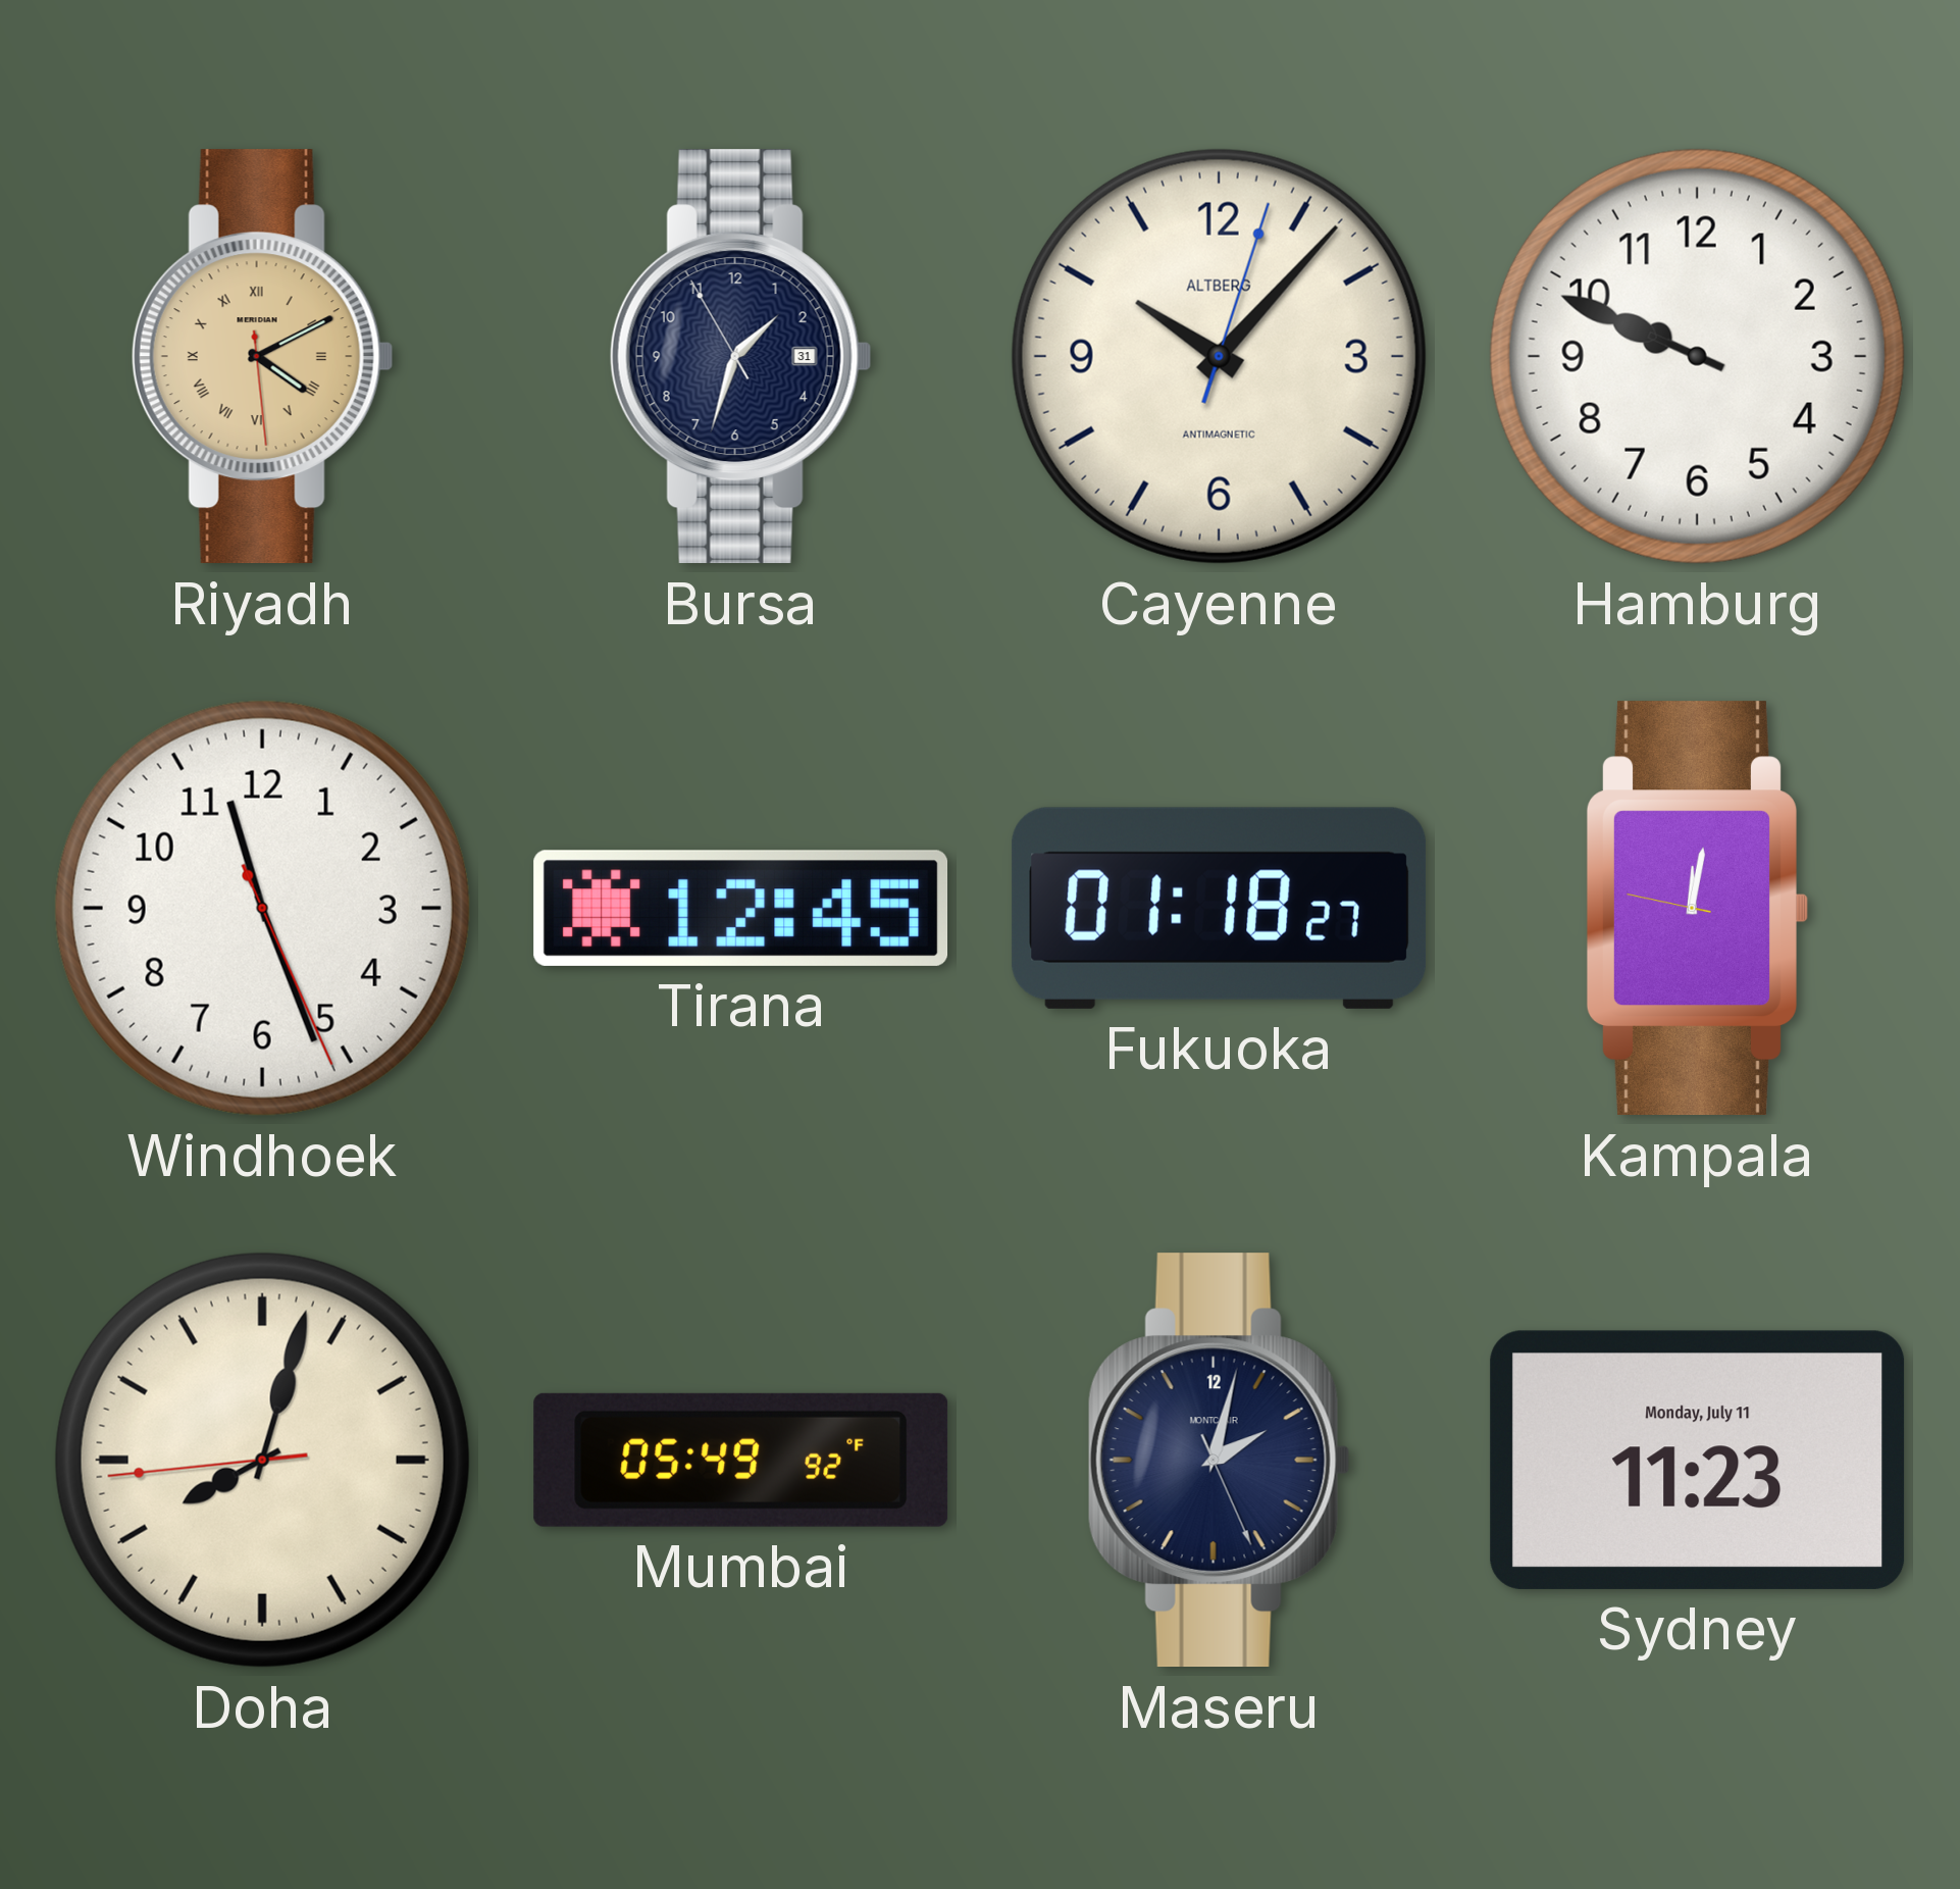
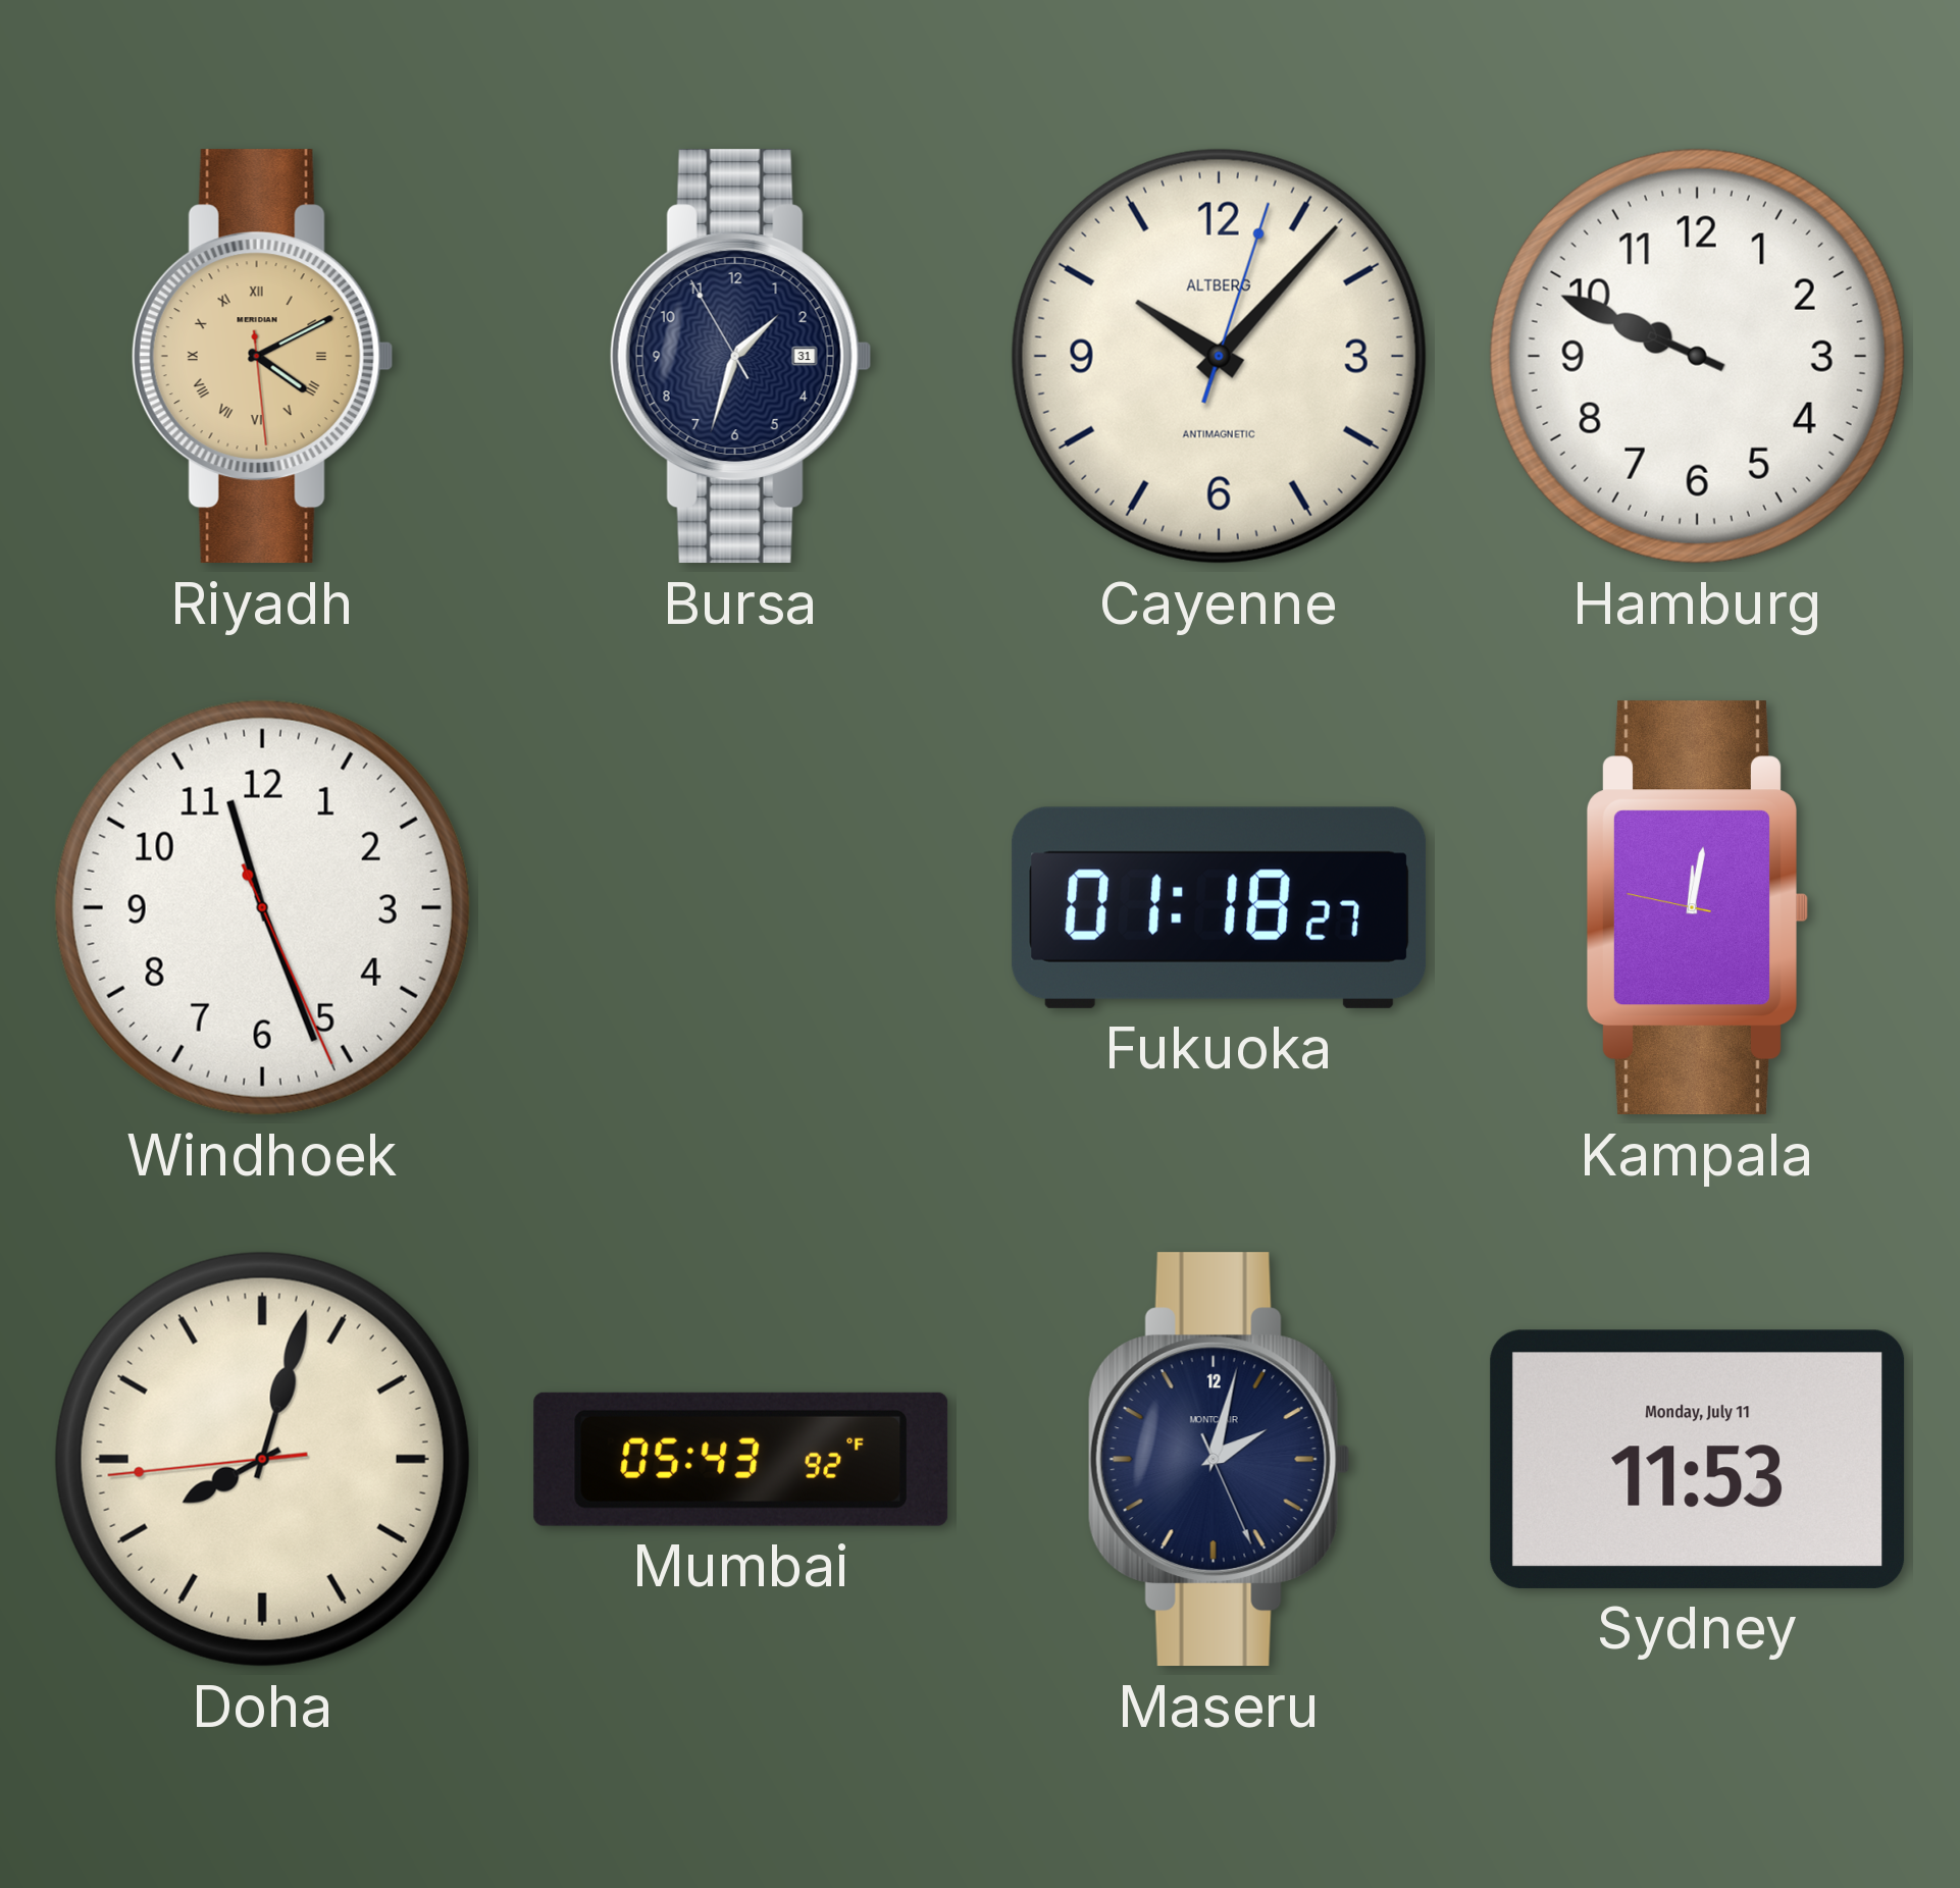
Tirana: 12:45 -> none (741, 908)
Mumbai: 05:49 -> 05:43 (741, 1459)
Sydney: 11:23 -> 11:53 (1698, 1459)
